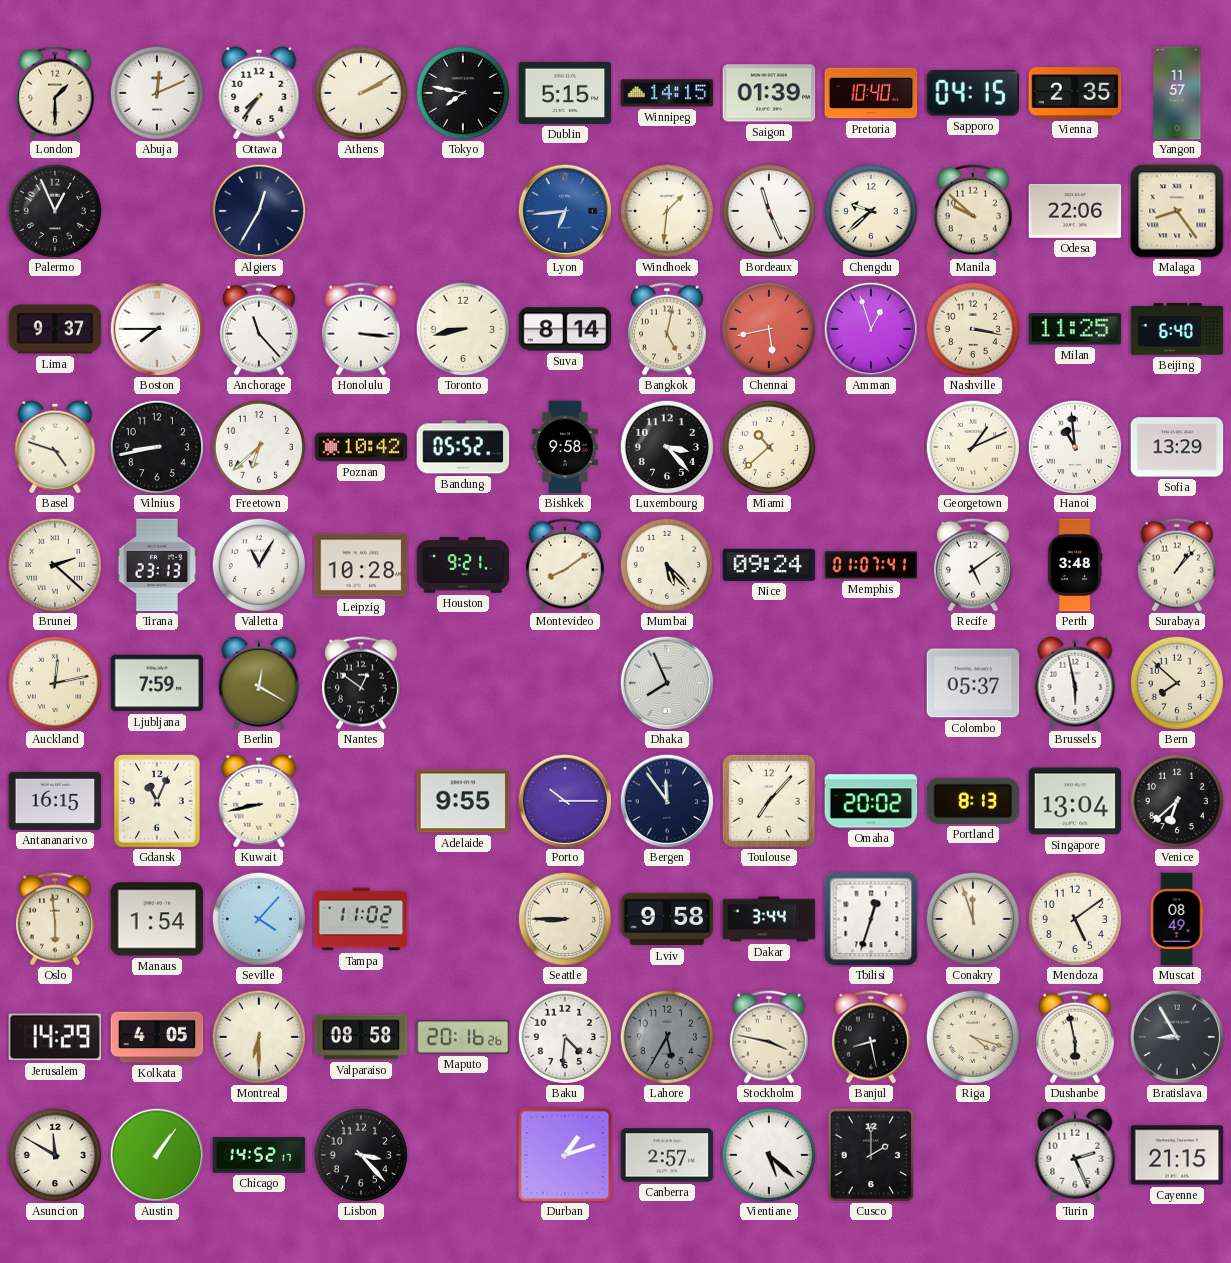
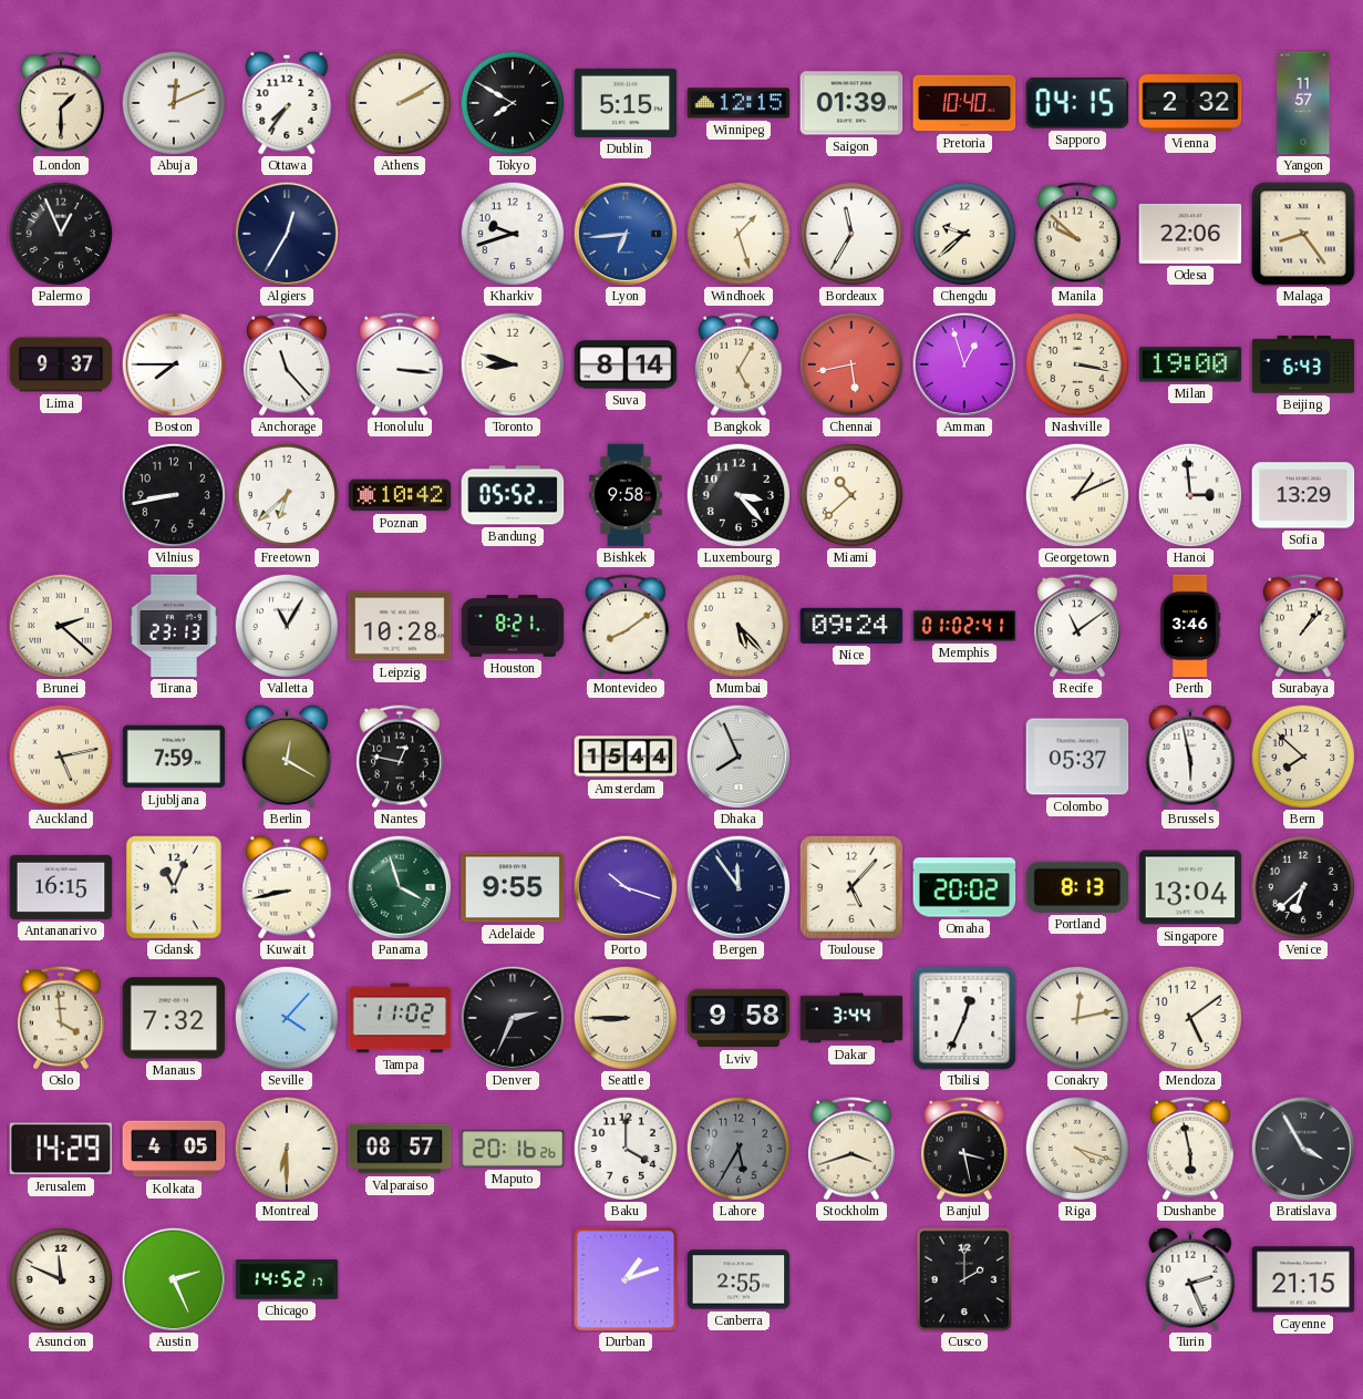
Tokyo: 7:47 -> 7:50 (512, 102)
Winnipeg: 14:15 -> 12:15 (739, 103)
Vienna: 2:35 -> 2:32 (1190, 103)
Kharkiv: none -> 9:42 (512, 233)
Windhoek: 1:31 -> 1:27 (737, 233)
Bordeaux: 11:26 -> 11:35 (850, 233)
Toronto: 8:43 -> 8:48 (512, 363)
Bangkok: 5:02 -> 5:05 (739, 364)
Milan: 11:25 -> 19:00 (1190, 364)
Beijing: 6:40 -> 6:43 (1303, 364)
Basel: 4:48 -> none (55, 447)
Hanoi: 10:59 -> 2:59 (1189, 494)
Houston: 9:21 -> 8:21 (513, 626)
Memphis: 01:07 -> 01:02 (964, 626)
Recife: 5:09 -> 11:09 (1077, 626)
Perth: 3:48 -> 3:46 (1190, 626)
Auckland: 12:13 -> 5:13 (60, 755)
Nantes: 12:51 -> 12:47 (400, 757)
Amsterdam: none -> 15:44 (626, 757)
Panama: none -> 3:57 (400, 887)
Porto: 10:15 -> 10:18 (626, 887)
Toulouse: 7:07 -> 5:07 (851, 887)
Oslo: 5:59 -> 3:59 (61, 1018)
Manaus: 1:54 -> 7:32 (174, 1018)
Denver: none -> 2:34 (513, 1018)
Tbilisi: 12:33 -> 12:34 (964, 1018)
Conakry: 11:57 -> 12:13 (1076, 1017)
Muscat: 08:49 -> none (1177, 919)
Valparaiso: 08:58 -> 08:57 (400, 1149)
Baku: 4:31 -> 4:00 (624, 1148)
Stockholm: 3:47 -> 3:42 (851, 1149)
Banjul: 8:28 -> 3:28 (964, 1149)
Bratislava: 8:55 -> 3:55 (1303, 1149)
Asuncion: 11:50 -> 11:49 (60, 1278)
Austin: 1:06 -> 2:26 (174, 1279)
Lisbon: 3:23 -> none (360, 1154)
Canberra: 2:57 -> 2:55 (739, 1279)
Vientiane: 5:22 -> none (768, 1154)
